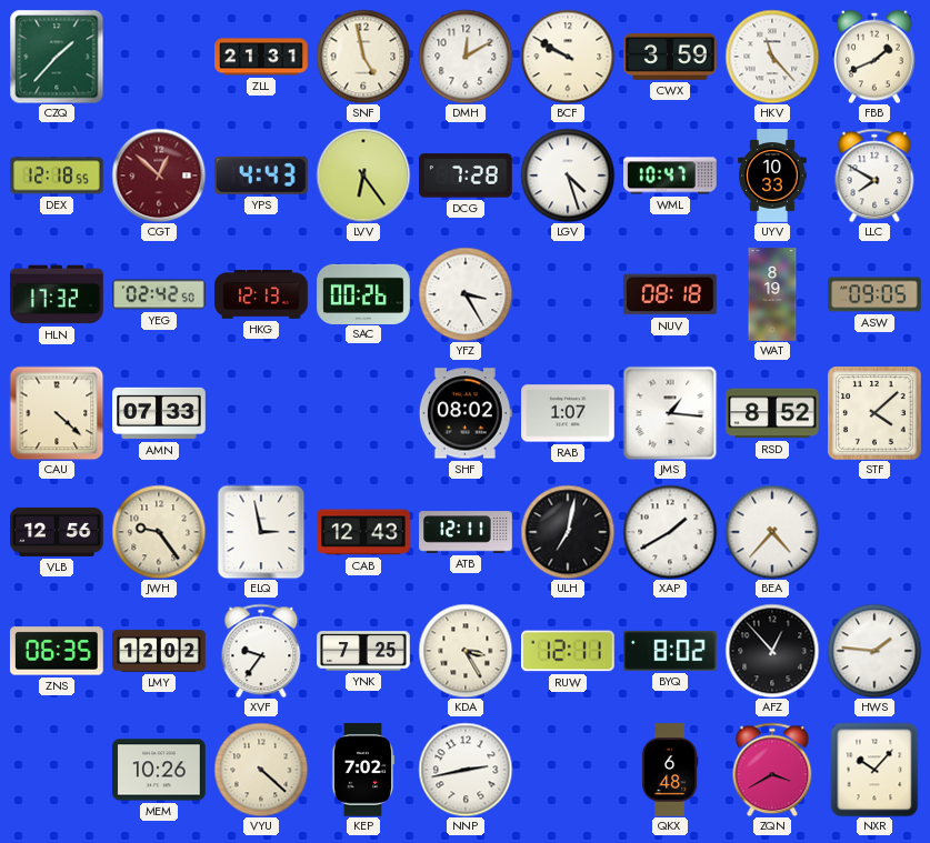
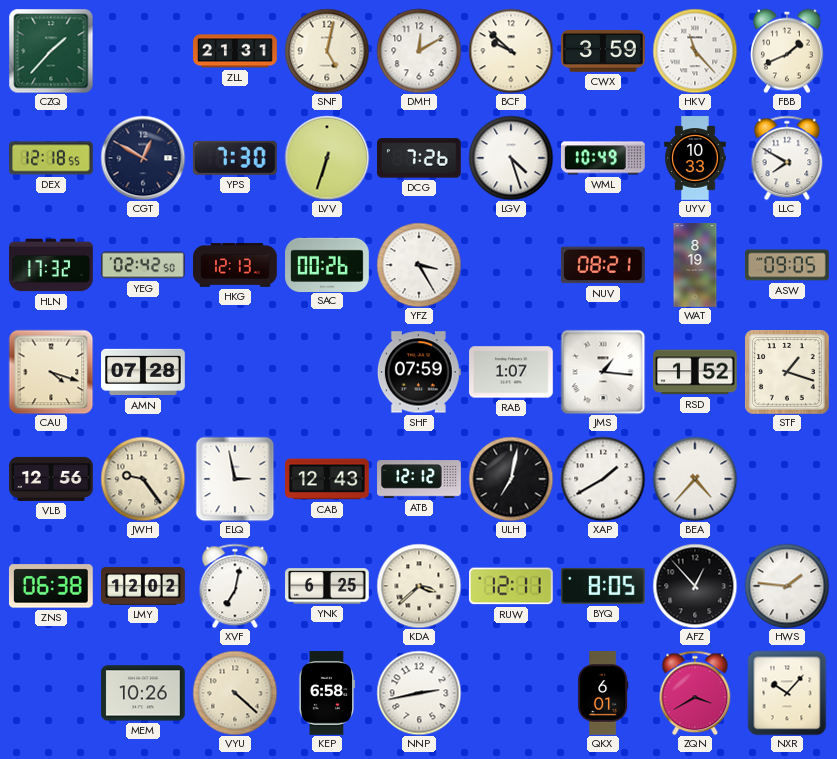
SNF: 4:58 -> 5:02 (327, 51)
BCF: 9:50 -> 9:52 (511, 51)
CGT: 12:52 -> 12:50 (143, 158)
CGT dial: burgundy -> navy (143, 158)
YPS: 4:43 -> 7:30 (235, 158)
LVV: 6:24 -> 6:33 (327, 158)
DCG: 7:28 -> 7:26 (420, 158)
WML: 10:47 -> 10:49 (604, 158)
NUV: 08:18 -> 08:21 (603, 265)
CAU: 4:22 -> 4:18 (51, 372)
AMN: 07:33 -> 07:28 (143, 372)
SHF: 08:02 -> 07:59 (419, 372)
RSD: 8:52 -> 1:52 (695, 372)
STF: 4:08 -> 1:18 (788, 373)
ATB: 12:11 -> 12:12 (419, 479)
ZNS: 06:35 -> 06:38 (51, 586)
XVF: 9:36 -> 7:02 (235, 586)
YNK: 7:25 -> 6:25 (327, 586)
KDA: 3:25 -> 3:38 (419, 586)
BYQ: 8:02 -> 8:05 (604, 586)
KEP: 7:02 -> 6:58 (327, 693)
QKX: 6:48 -> 6:01 (603, 693)
